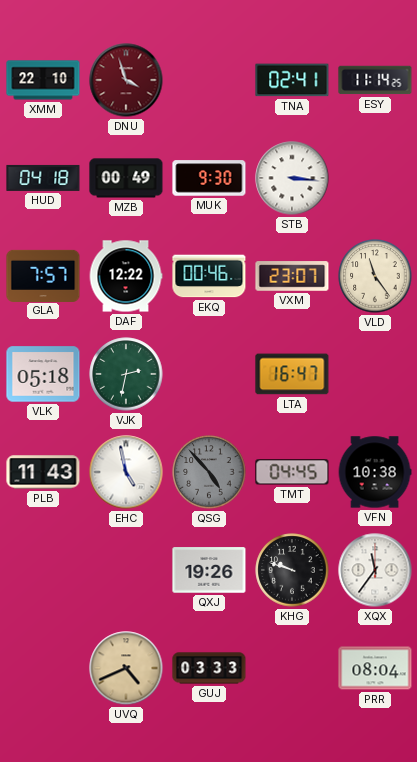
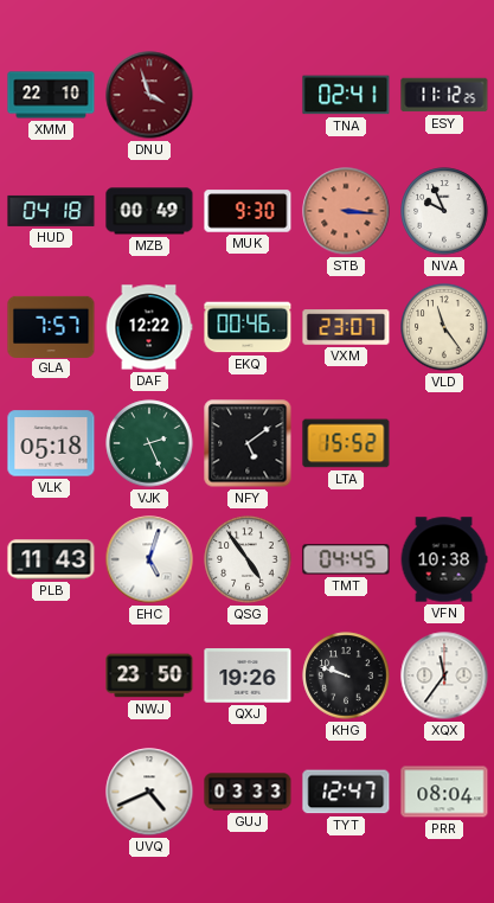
ESY: 11:14 -> 11:12 (444, 95)
STB dial: white -> salmon (346, 211)
NVA: none -> 9:56 (444, 211)
VJK: 2:32 -> 2:26 (149, 443)
NFY: none -> 5:09 (248, 443)
LTA: 16:47 -> 15:52 (346, 443)
EHC: 4:58 -> 5:03 (149, 559)
QSG: 4:53 -> 4:54 (248, 559)
QSG dial: grey -> white (248, 559)
NWJ: none -> 23:50 (149, 675)
UVQ dial: champagne -> white (149, 792)
TYT: none -> 12:47 (346, 792)
